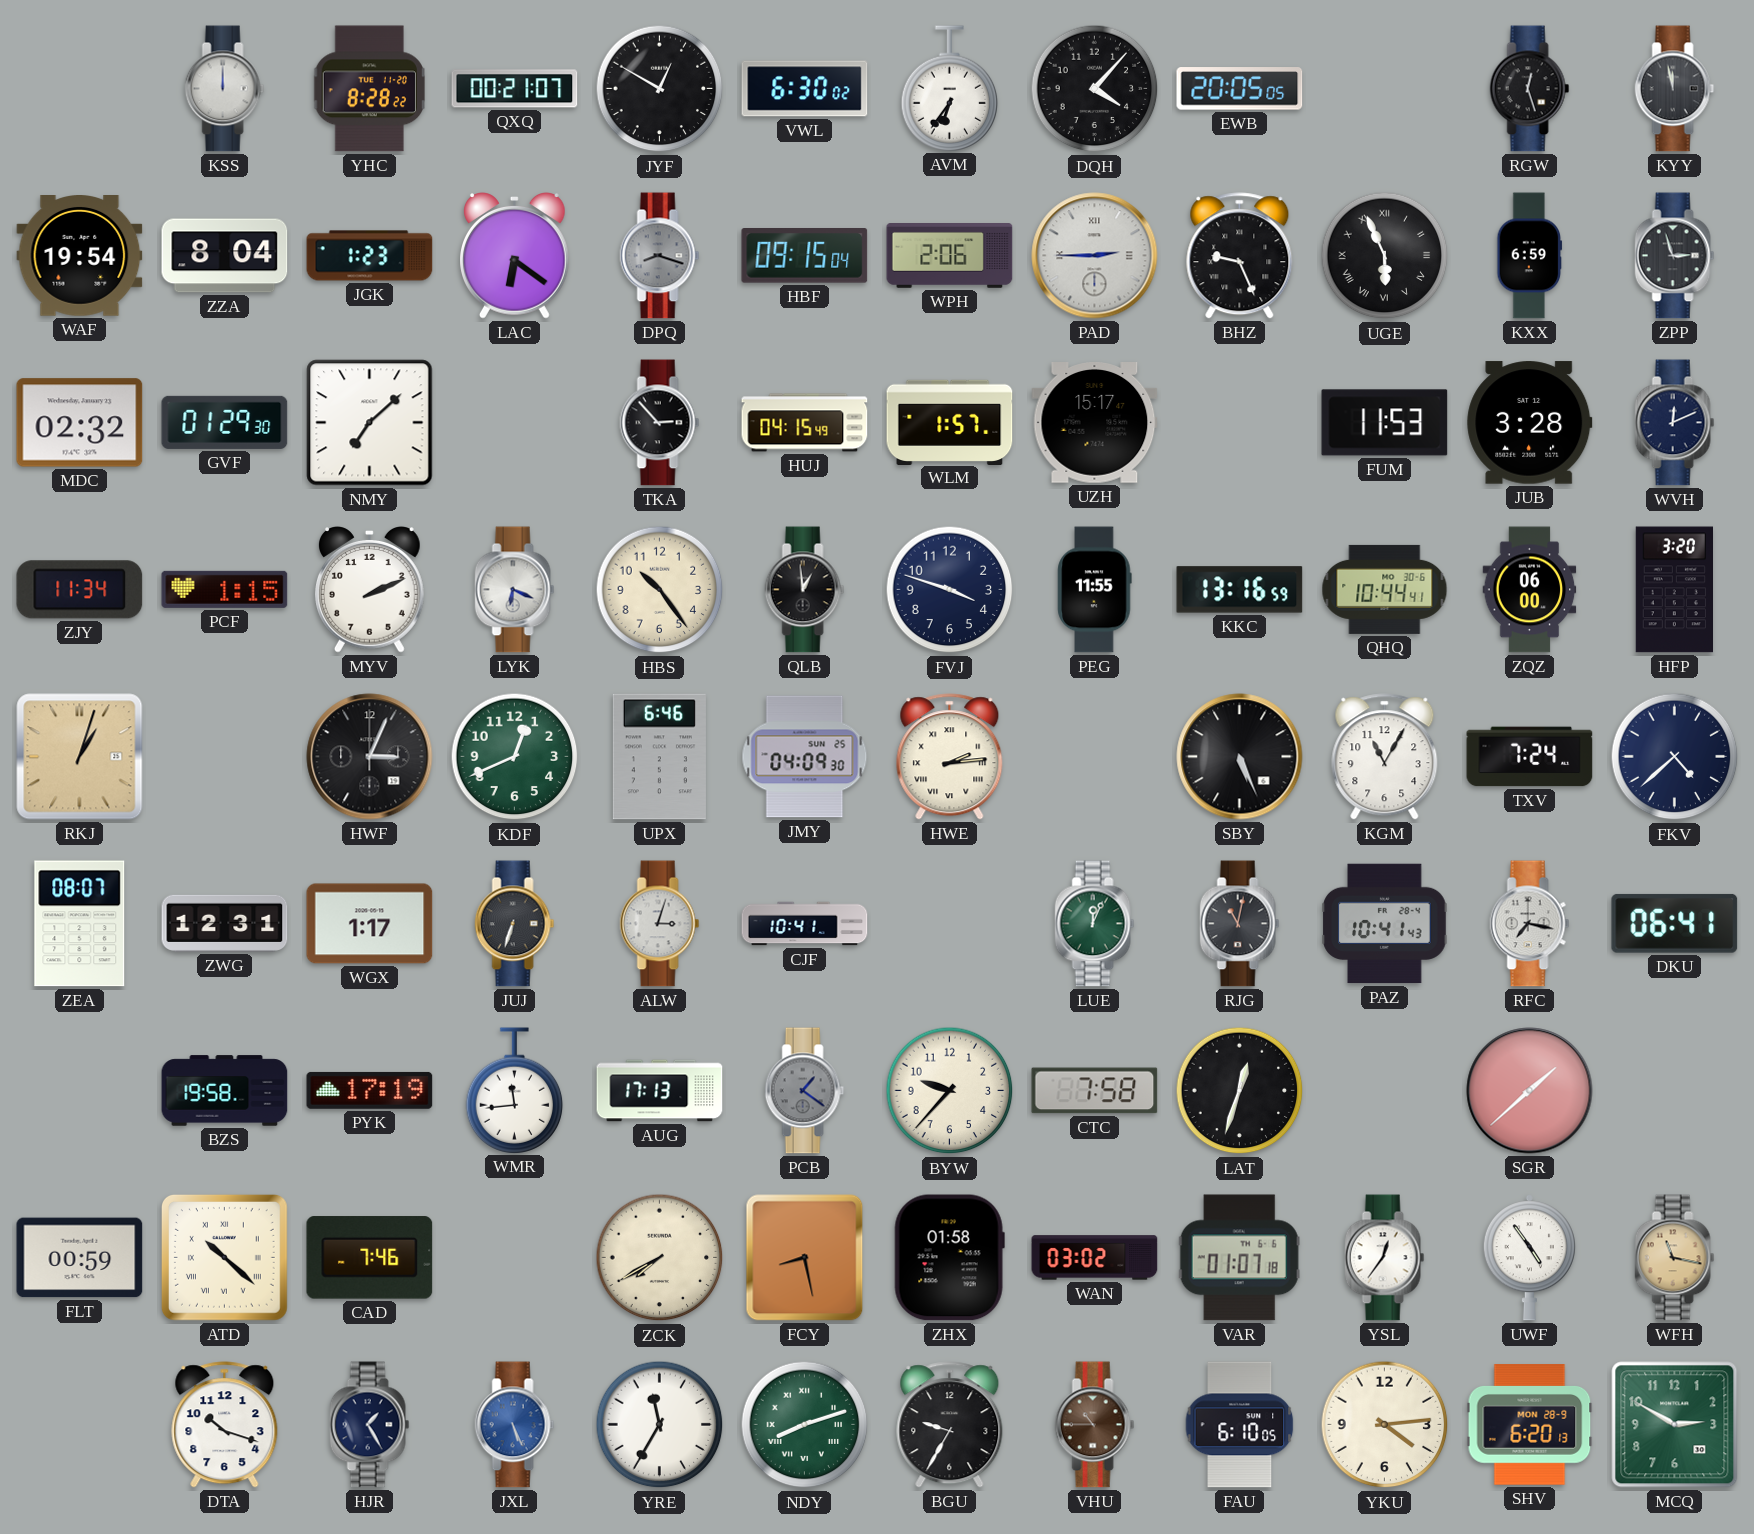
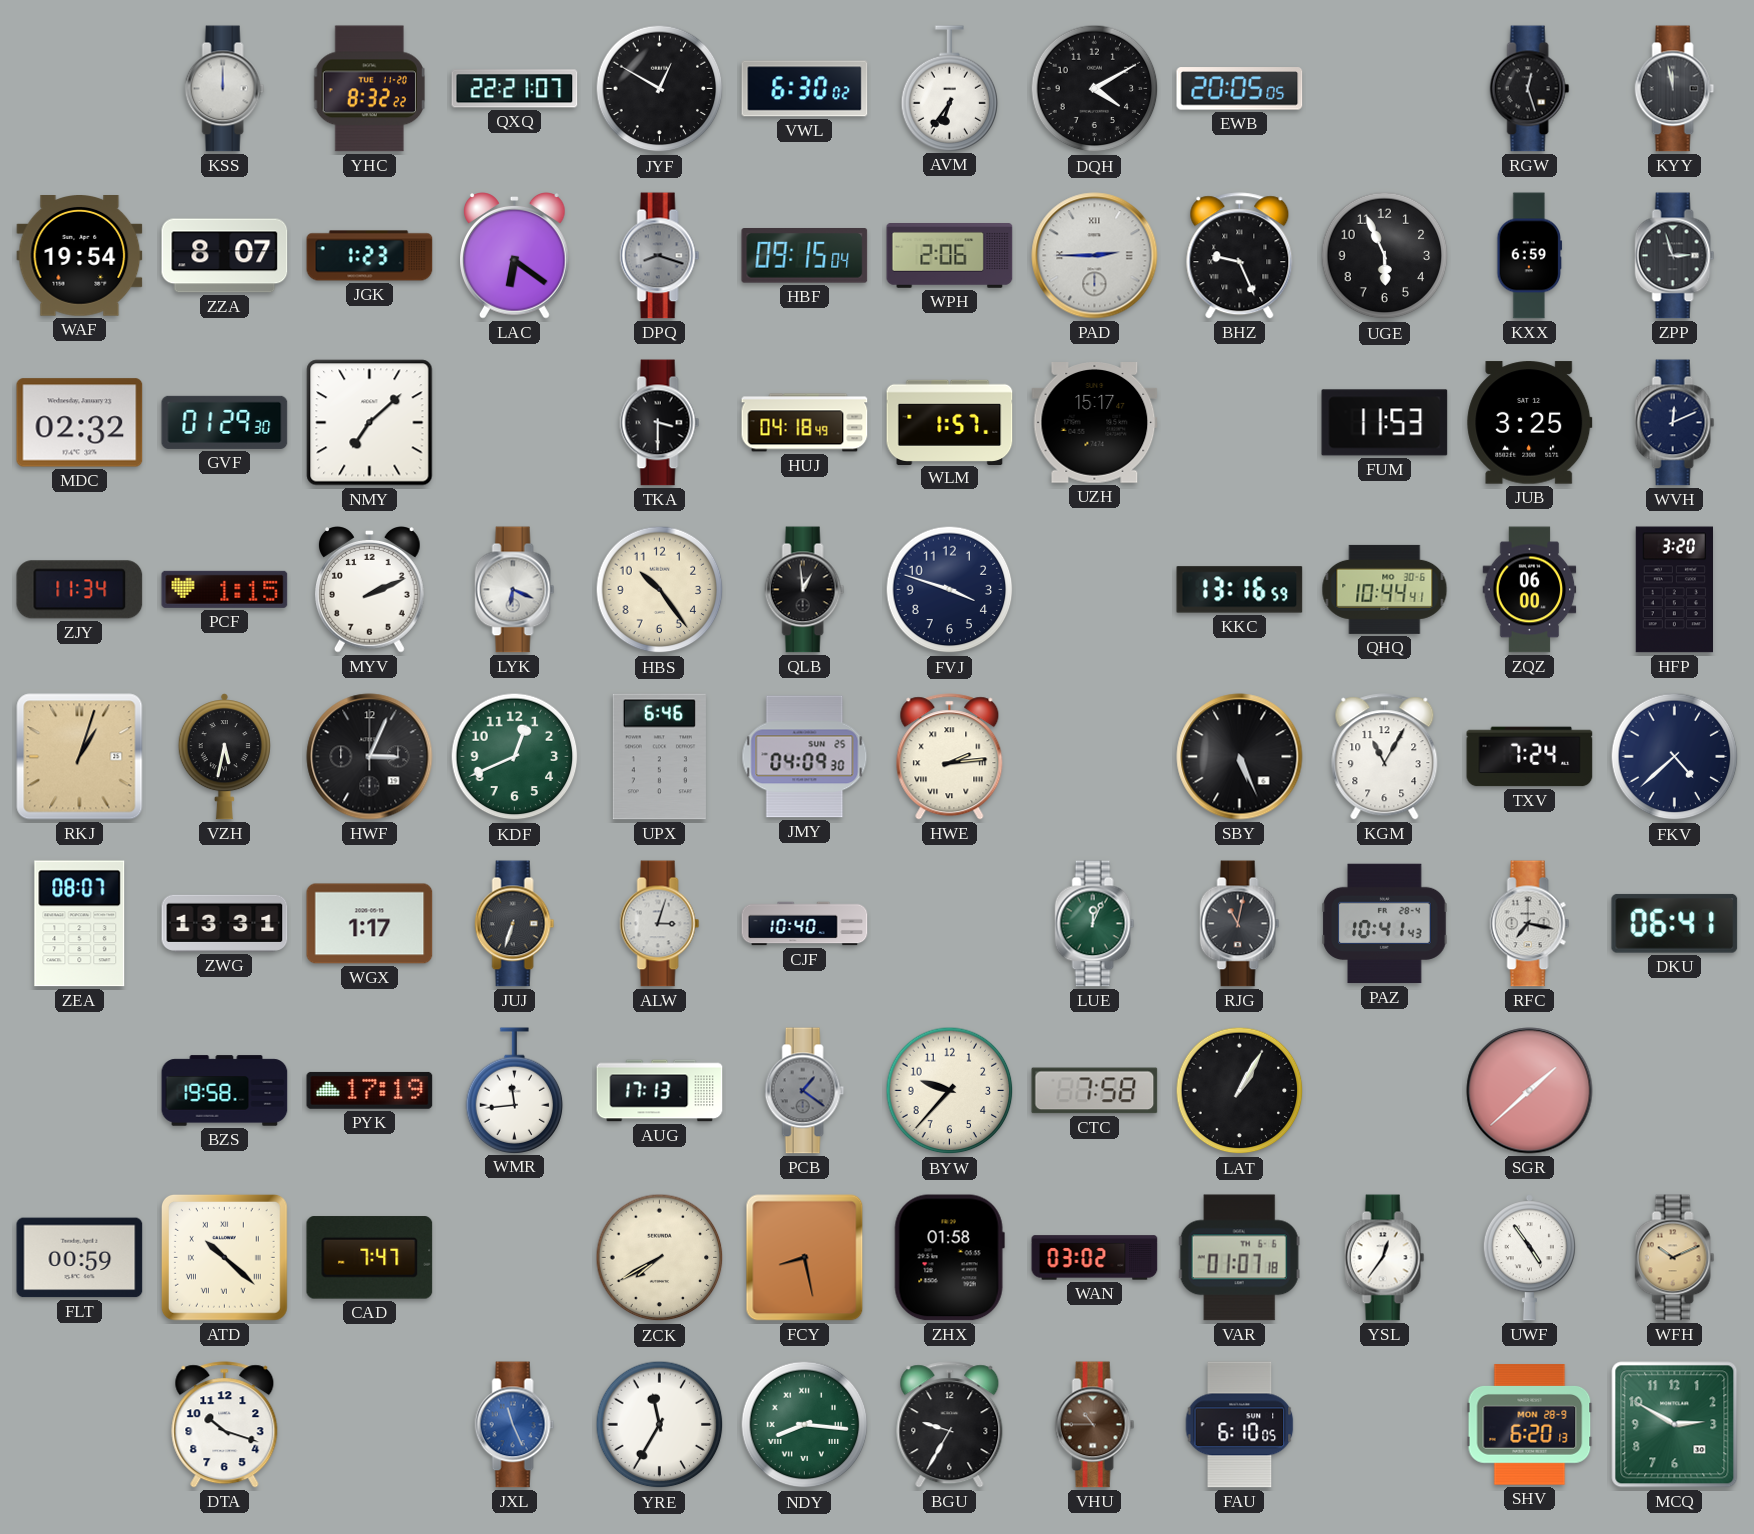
YHC: 8:28 -> 8:32 (369, 89)
QXQ: 00:21 -> 22:21 (515, 89)
DQH: 4:07 -> 4:10 (1095, 89)
ZZA: 8:04 -> 8:07 (225, 256)
UGE numerals: Roman -> Arabic (1385, 256)
TKA: 2:53 -> 3:30 (660, 423)
HUJ: 04:15 -> 04:18 (805, 423)
JUB: 3:28 -> 3:25 (1530, 423)
PEG: 11:55 -> none (1095, 590)
VZH: none -> 5:32 (224, 757)
ZWG: 12:31 -> 13:31 (225, 923)
CJF: 10:41 -> 10:40 (805, 924)
LAT: 12:33 -> 1:05 (1240, 1091)
CAD: 7:46 -> 7:47 (370, 1258)
WFH: 11:17 -> 10:11 (1675, 1258)
HJR: 1:25 -> none (370, 1425)
JXL: 5:26 -> 11:26 (515, 1425)
NDY: 8:12 -> 8:16 (805, 1425)
YKU: 4:14 -> none (1385, 1425)
